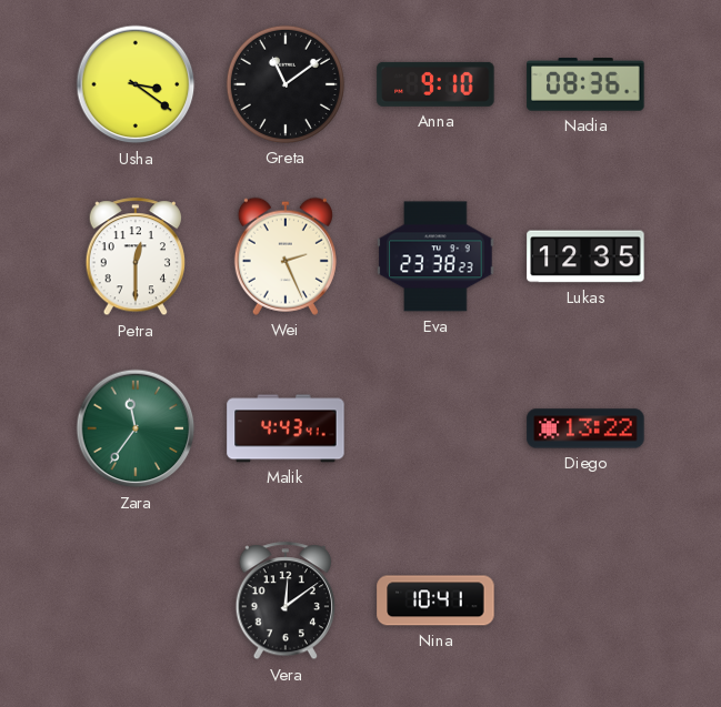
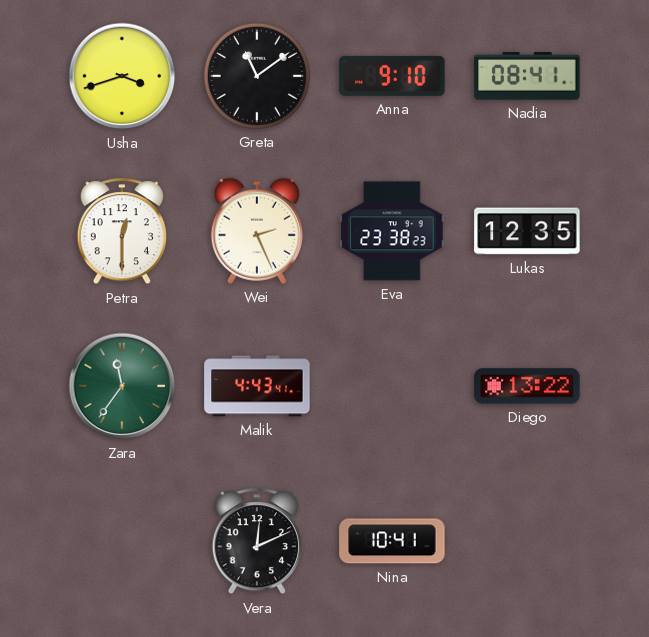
Usha: 3:21 -> 3:42 (122, 76)
Nadia: 08:36 -> 08:41 (527, 76)
Vera: 12:09 -> 12:11 (256, 542)
